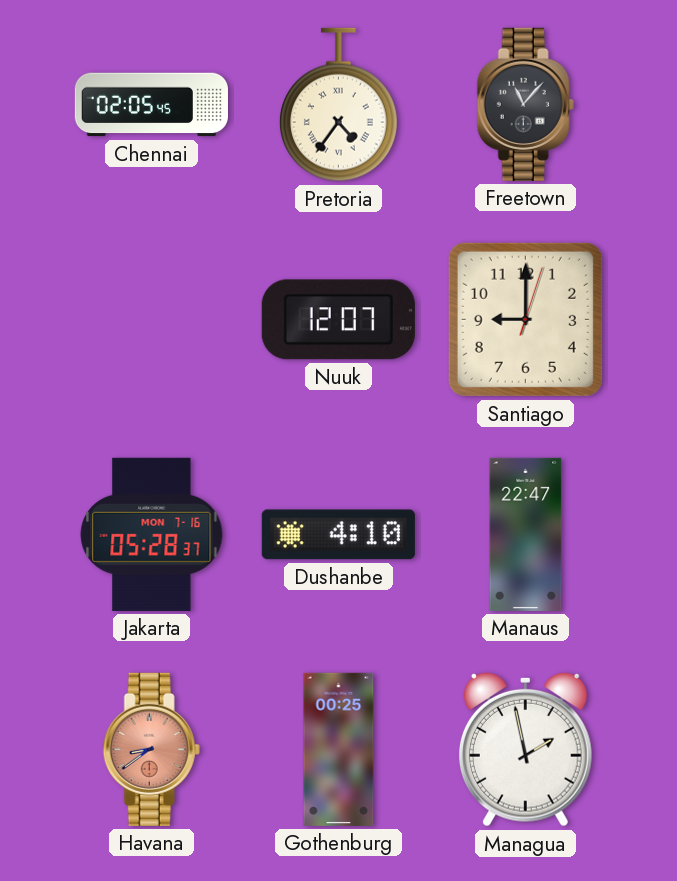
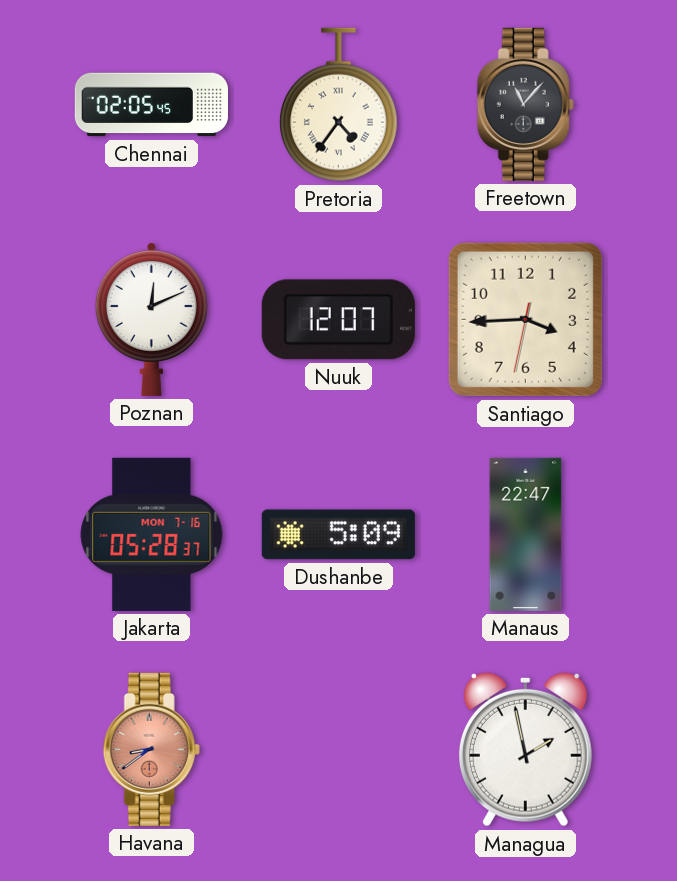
Poznan: none -> 12:11 (151, 319)
Santiago: 9:00 -> 3:44 (525, 319)
Dushanbe: 4:10 -> 5:09 (338, 535)
Gothenburg: 00:25 -> none (339, 749)
